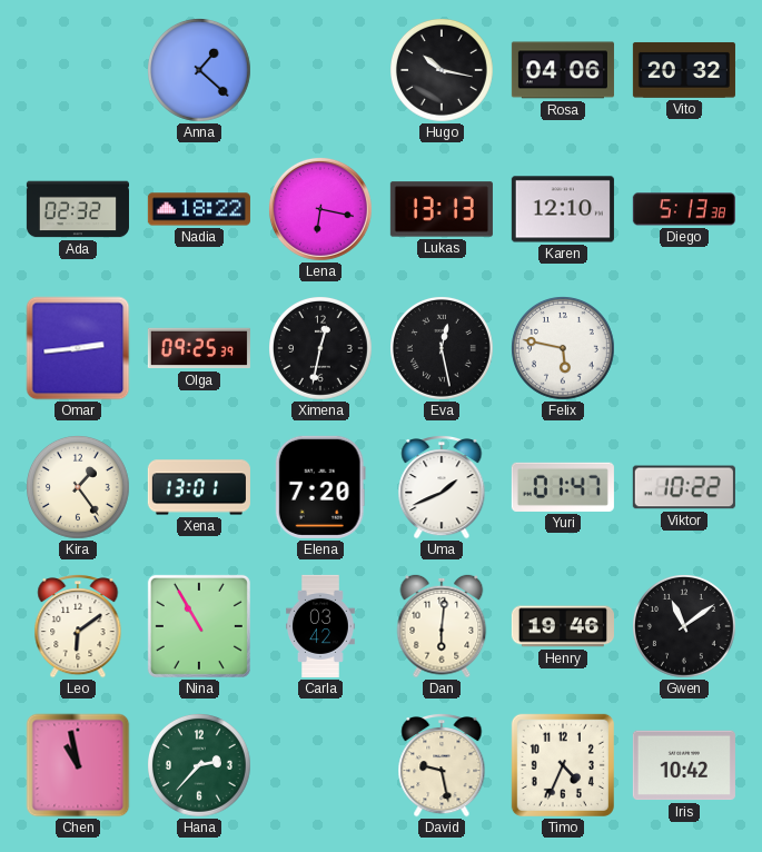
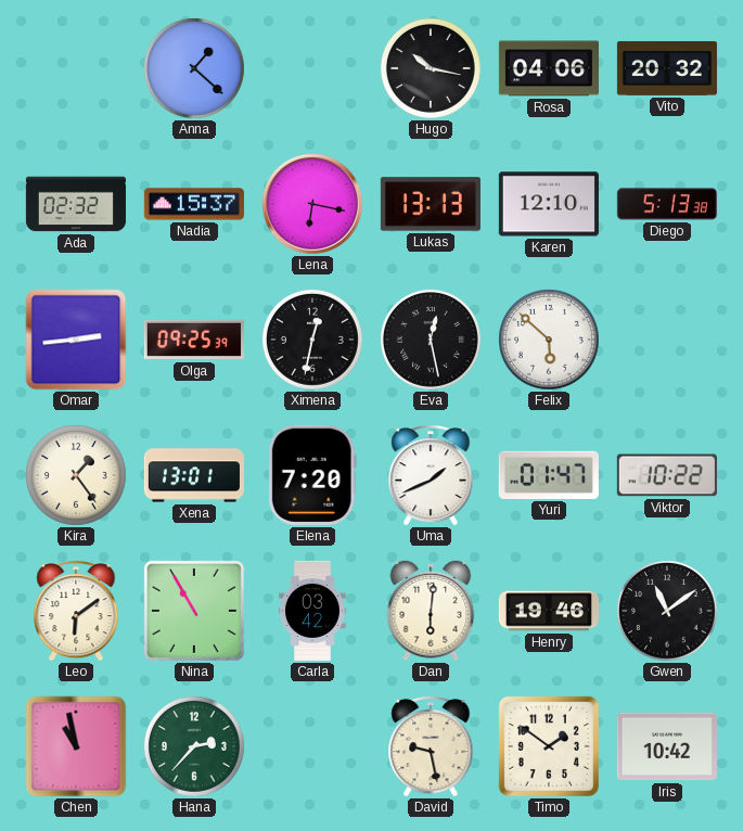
Nadia: 18:22 -> 15:37 (194, 204)
Felix: 5:47 -> 5:52 (550, 341)
Timo: 4:34 -> 1:51 (549, 746)
